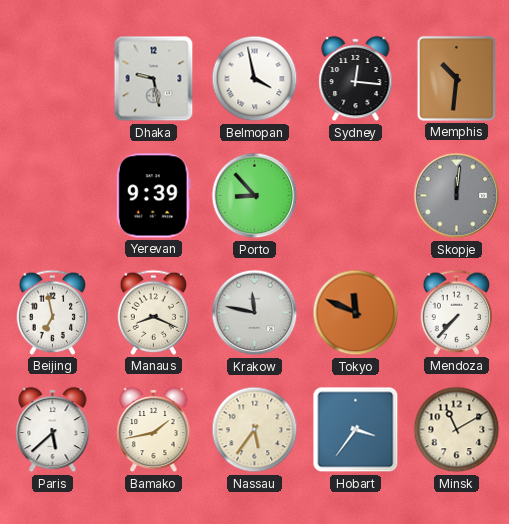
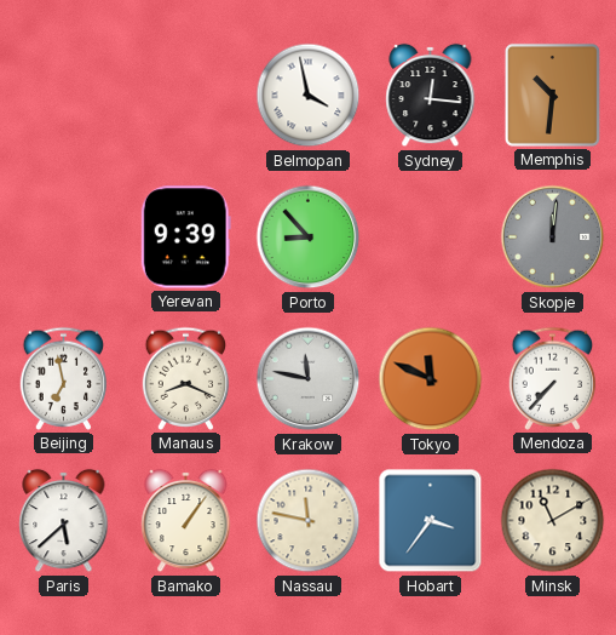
Dhaka: 9:28 -> none (154, 79)
Bamako: 1:43 -> 1:06 (186, 521)
Nassau: 5:36 -> 11:47 (309, 521)
